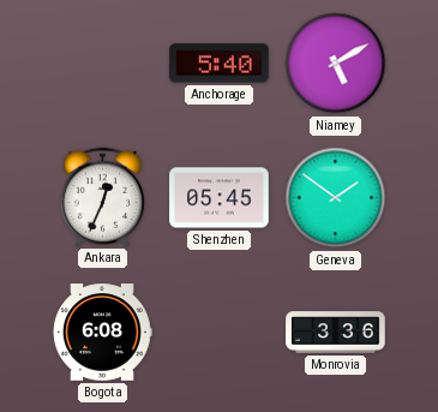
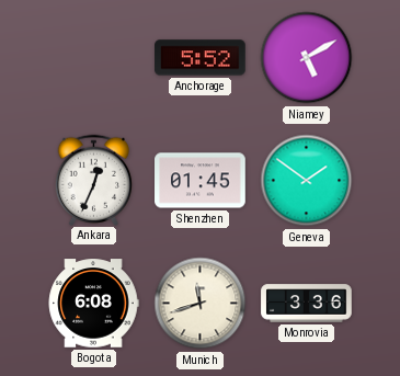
Anchorage: 5:40 -> 5:52 (201, 58)
Shenzhen: 05:45 -> 01:45 (201, 181)
Munich: none -> 11:42 (201, 304)
